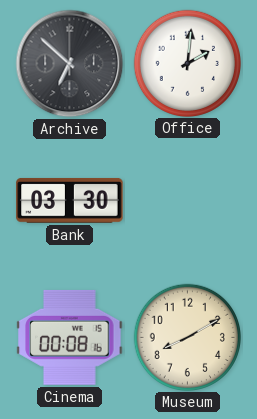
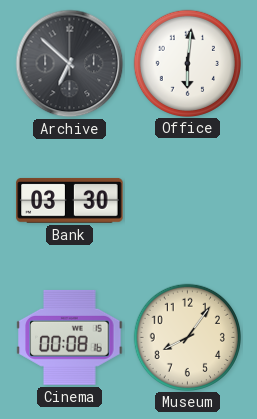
Office: 2:01 -> 6:01 (187, 63)
Museum: 8:10 -> 8:06 (187, 337)
